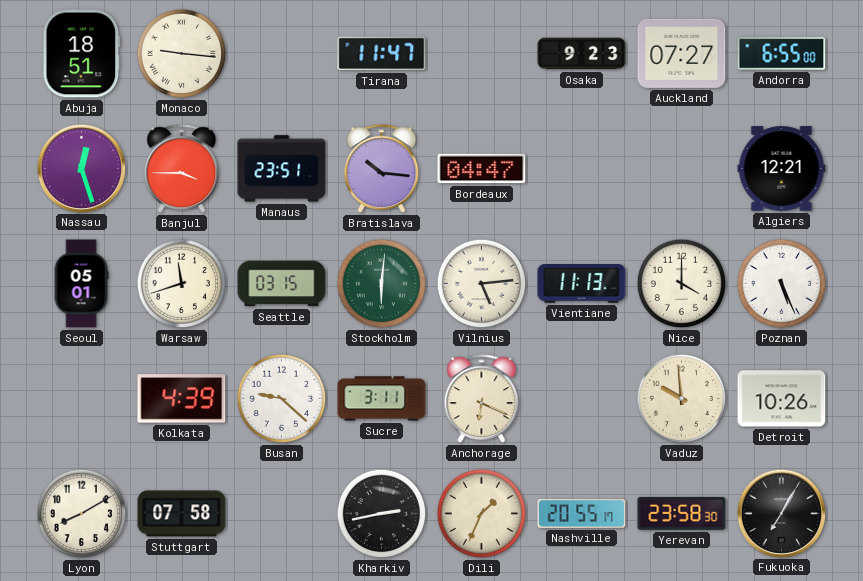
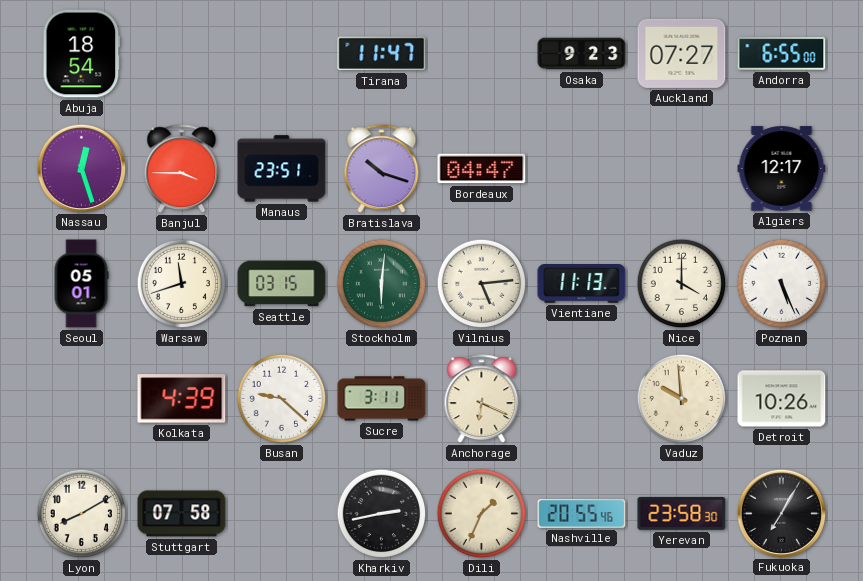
Abuja: 18:51 -> 18:54 (82, 54)
Monaco: 9:16 -> none (182, 54)
Bratislava: 10:16 -> 10:18 (382, 169)
Algiers: 12:21 -> 12:17 (782, 169)
Nashville: 20:55:17 -> 20:55:46 (582, 514)
